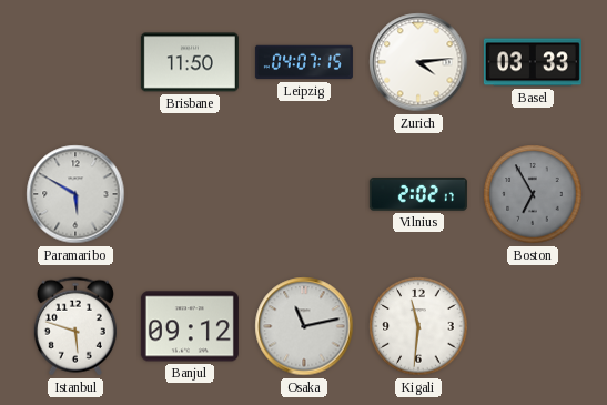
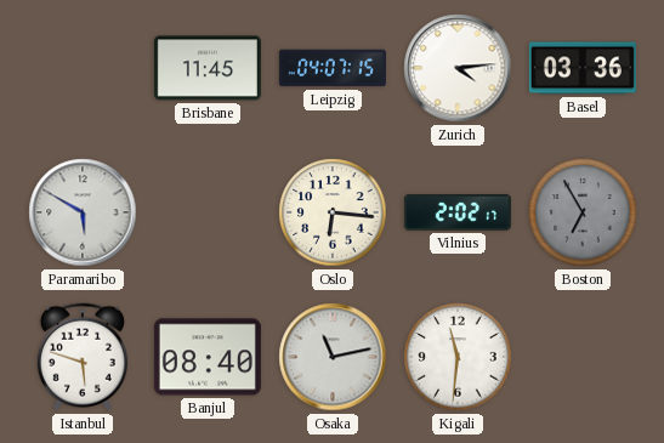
Brisbane: 11:50 -> 11:45 (208, 68)
Basel: 03:33 -> 03:36 (583, 68)
Oslo: none -> 6:16 (333, 212)
Banjul: 09:12 -> 08:40 (208, 357)
